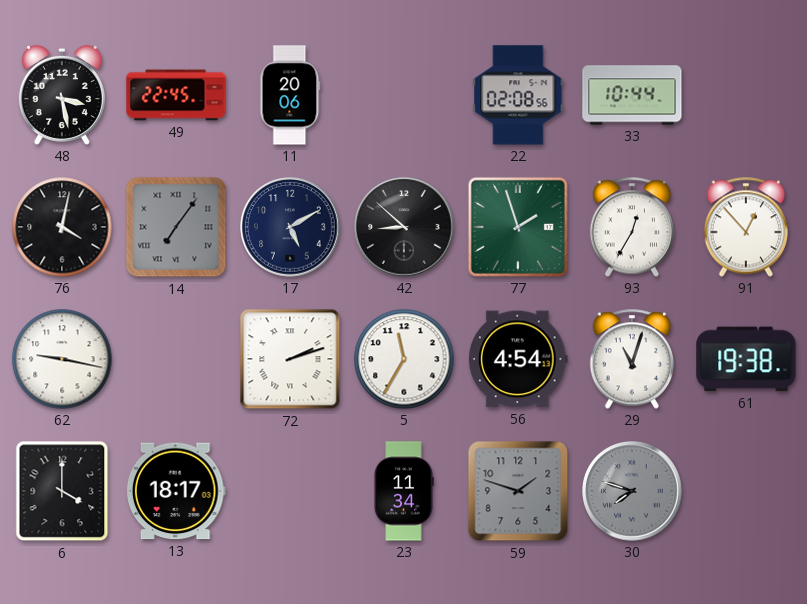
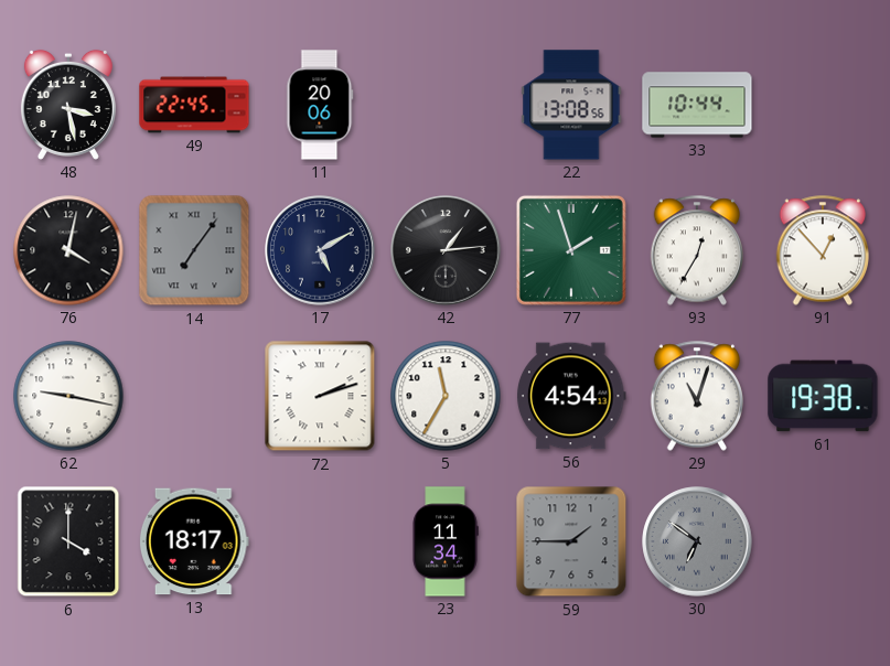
22: 02:08 -> 13:08 (571, 105)
42: 8:52 -> 1:14 (446, 250)
59: 1:48 -> 1:45 (571, 541)
30: 7:48 -> 6:51 (697, 541)
